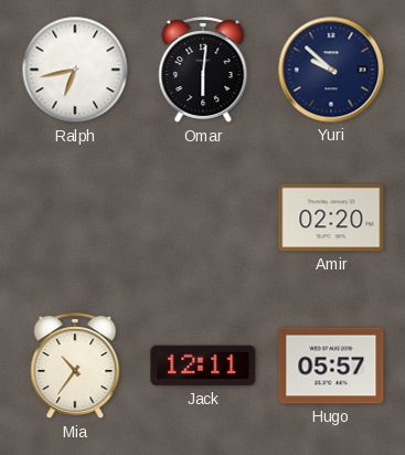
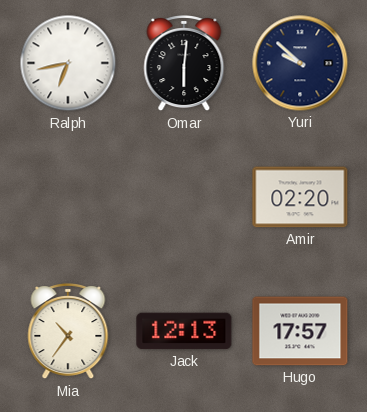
Jack: 12:11 -> 12:13 (184, 331)
Hugo: 05:57 -> 17:57 (300, 331)
